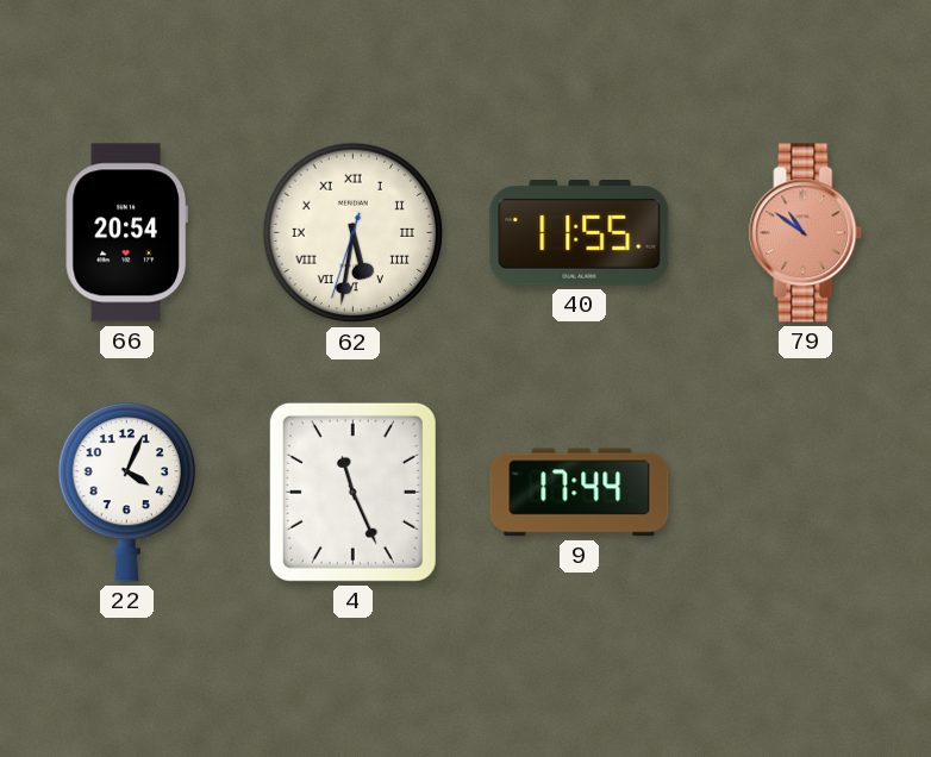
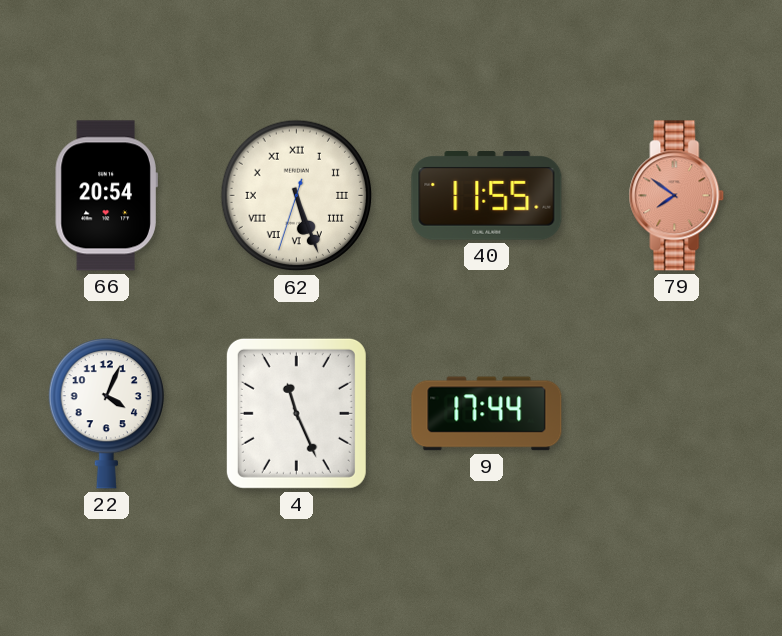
62: 5:31 -> 5:26 (297, 196)
79: 10:51 -> 7:51 (677, 196)
